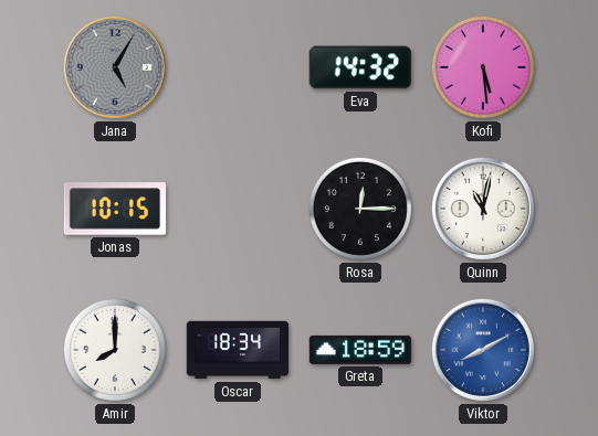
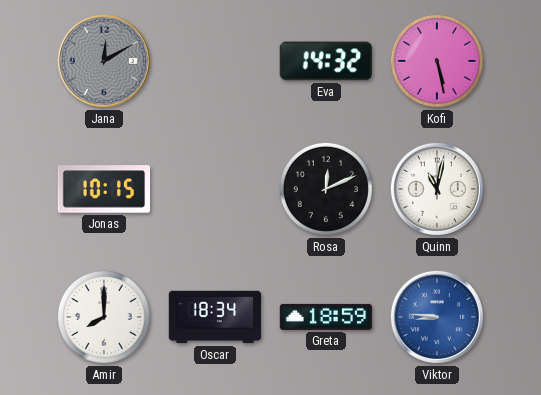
Jana: 5:05 -> 12:10 (104, 61)
Kofi: 5:29 -> 5:28 (437, 61)
Rosa: 12:15 -> 12:11 (326, 189)
Viktor: 8:10 -> 8:46 (437, 317)
